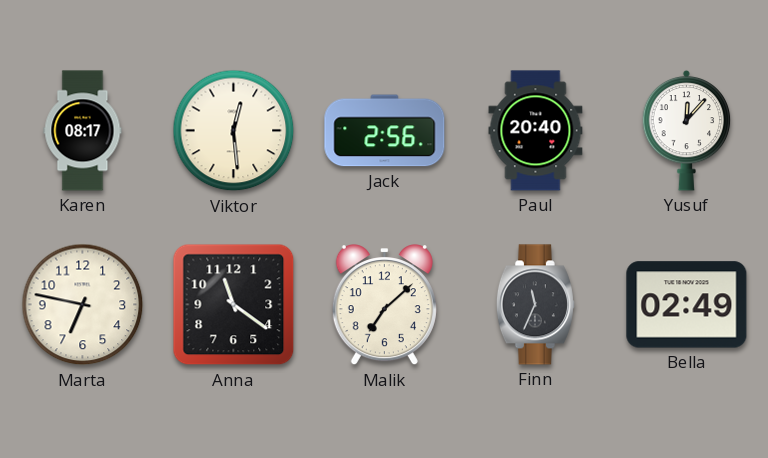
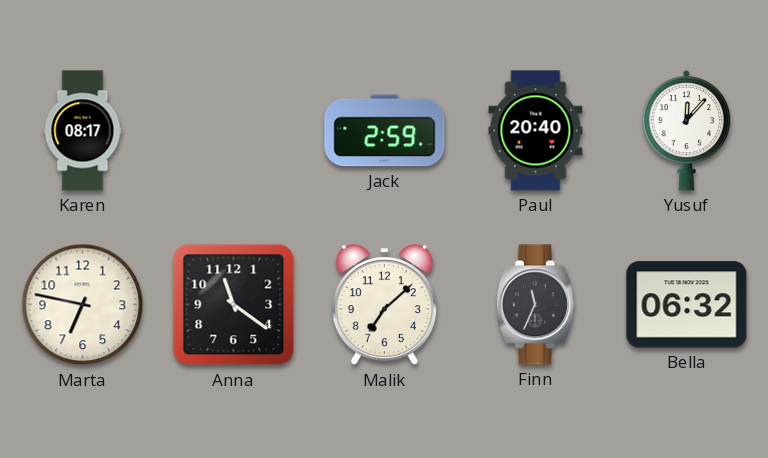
Viktor: 12:29 -> none (234, 131)
Jack: 2:56 -> 2:59 (385, 131)
Bella: 02:49 -> 06:32 (687, 305)
